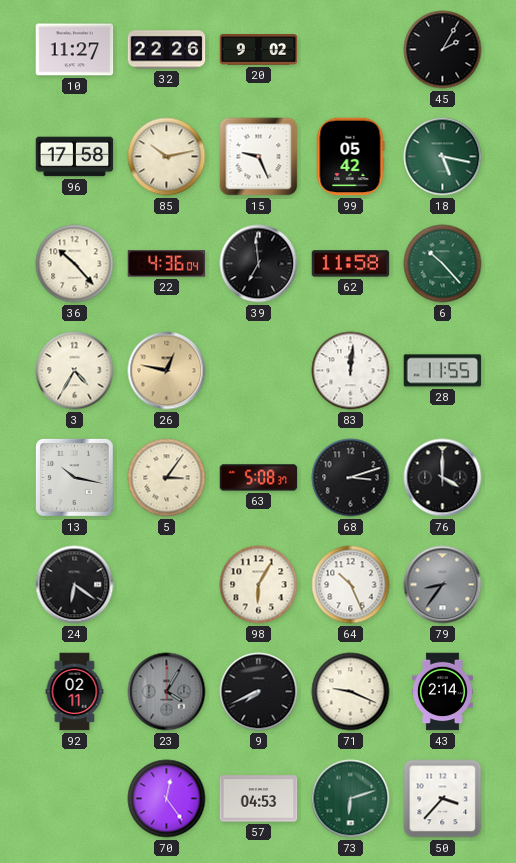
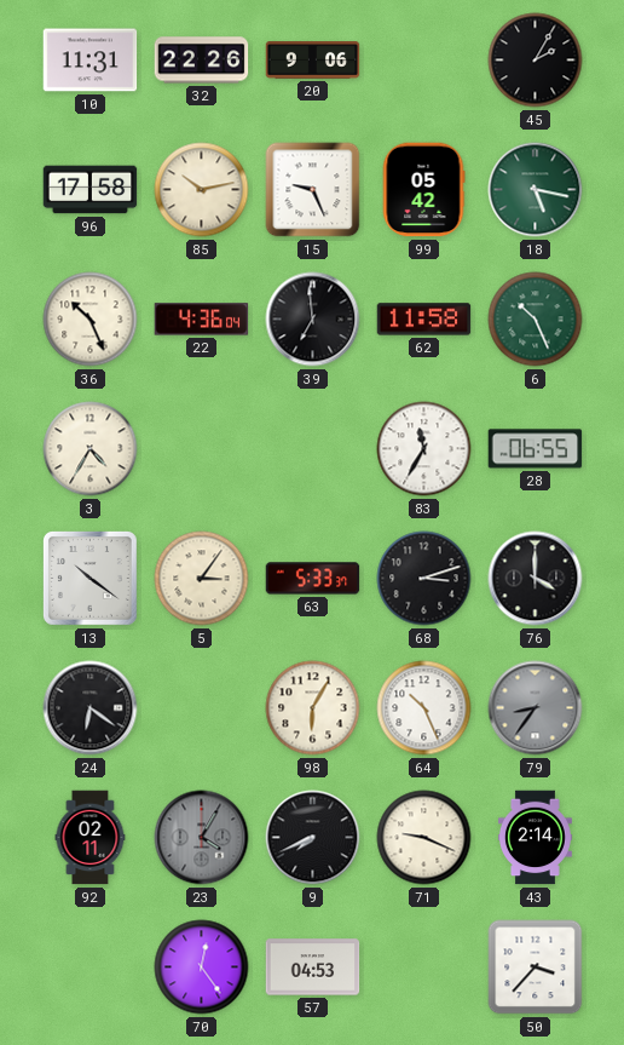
10: 11:27 -> 11:31 (91, 61)
20: 9:02 -> 9:06 (313, 61)
36: 10:23 -> 10:26 (91, 320)
6: 10:23 -> 10:26 (536, 320)
26: 12:47 -> none (167, 371)
83: 12:01 -> 11:35 (424, 449)
28: 11:55 -> 06:55 (536, 449)
13: 10:17 -> 10:21 (91, 579)
63: 5:08 -> 5:33 (313, 579)
73: 6:12 -> none (351, 799)
